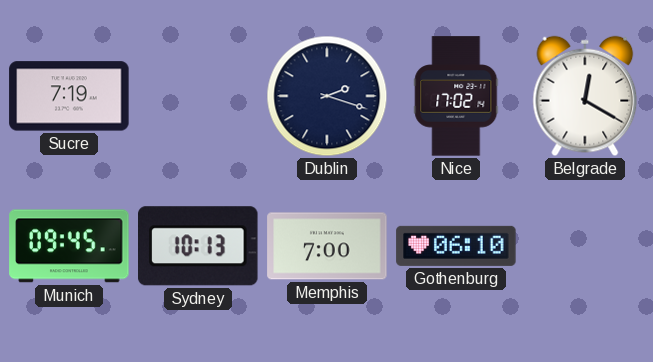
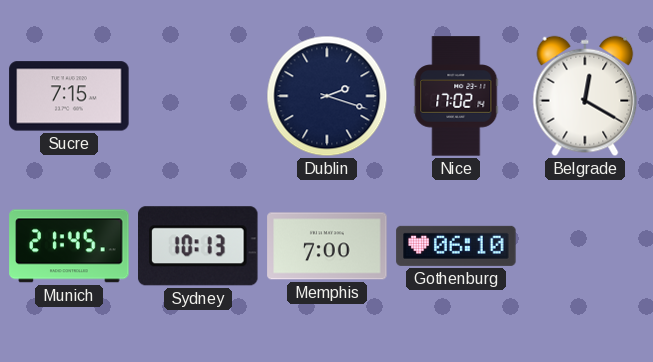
Sucre: 7:19 -> 7:15 (69, 96)
Munich: 09:45 -> 21:45 (69, 246)
